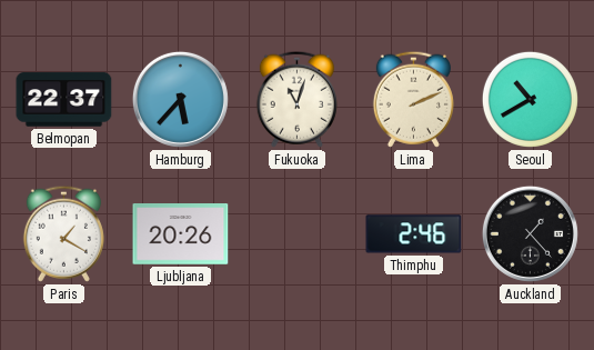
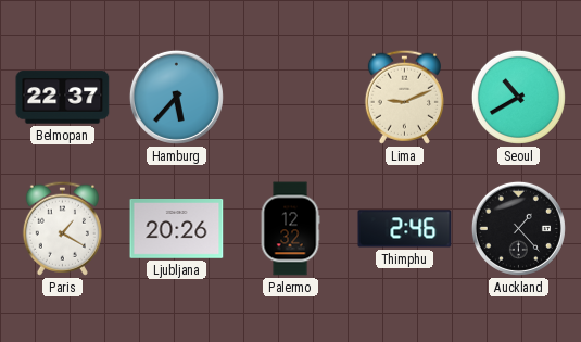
Fukuoka: 11:03 -> none (296, 99)
Lima: 2:11 -> 9:11 (404, 97)
Palermo: none -> 12:32 (290, 229)
